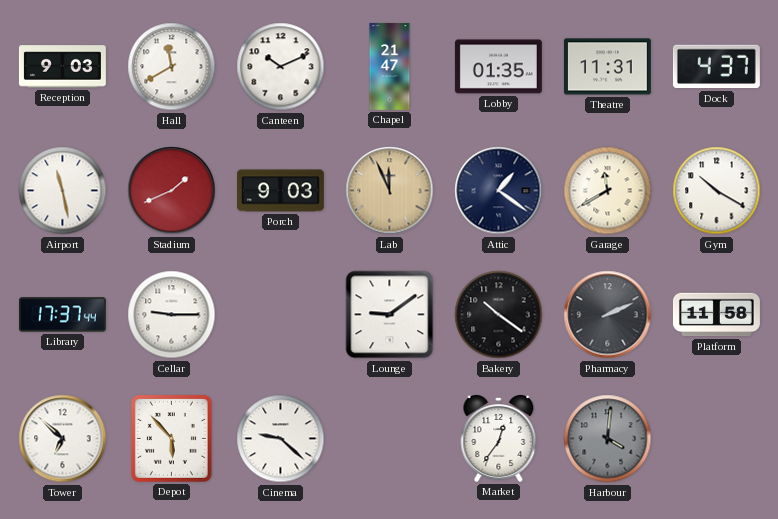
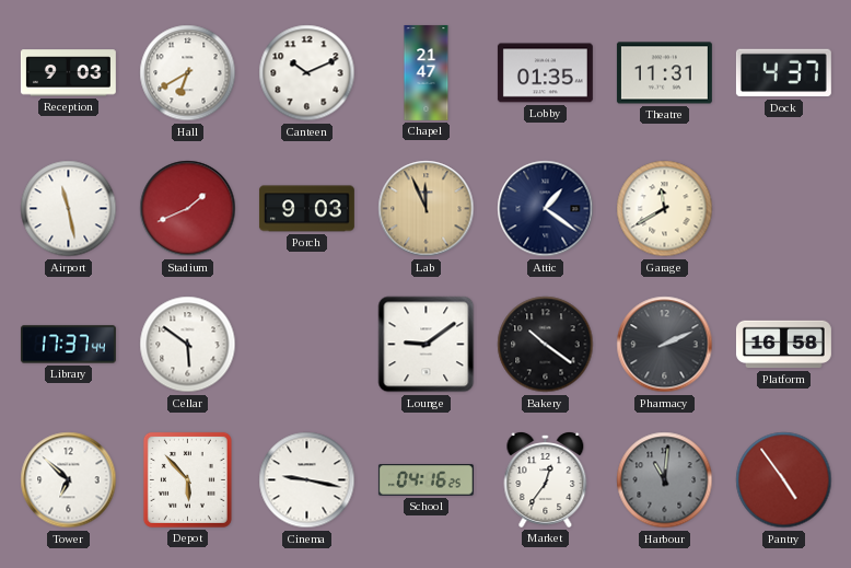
Hall: 11:40 -> 6:40 (188, 73)
Gym: 10:20 -> none (717, 191)
Cellar: 9:15 -> 5:51 (188, 345)
Platform: 11:58 -> 16:58 (783, 345)
Cinema: 9:22 -> 9:17 (307, 480)
School: none -> 04:16 (425, 480)
Harbour: 4:01 -> 11:01 (665, 480)
Pantry: none -> 4:54 (784, 480)
